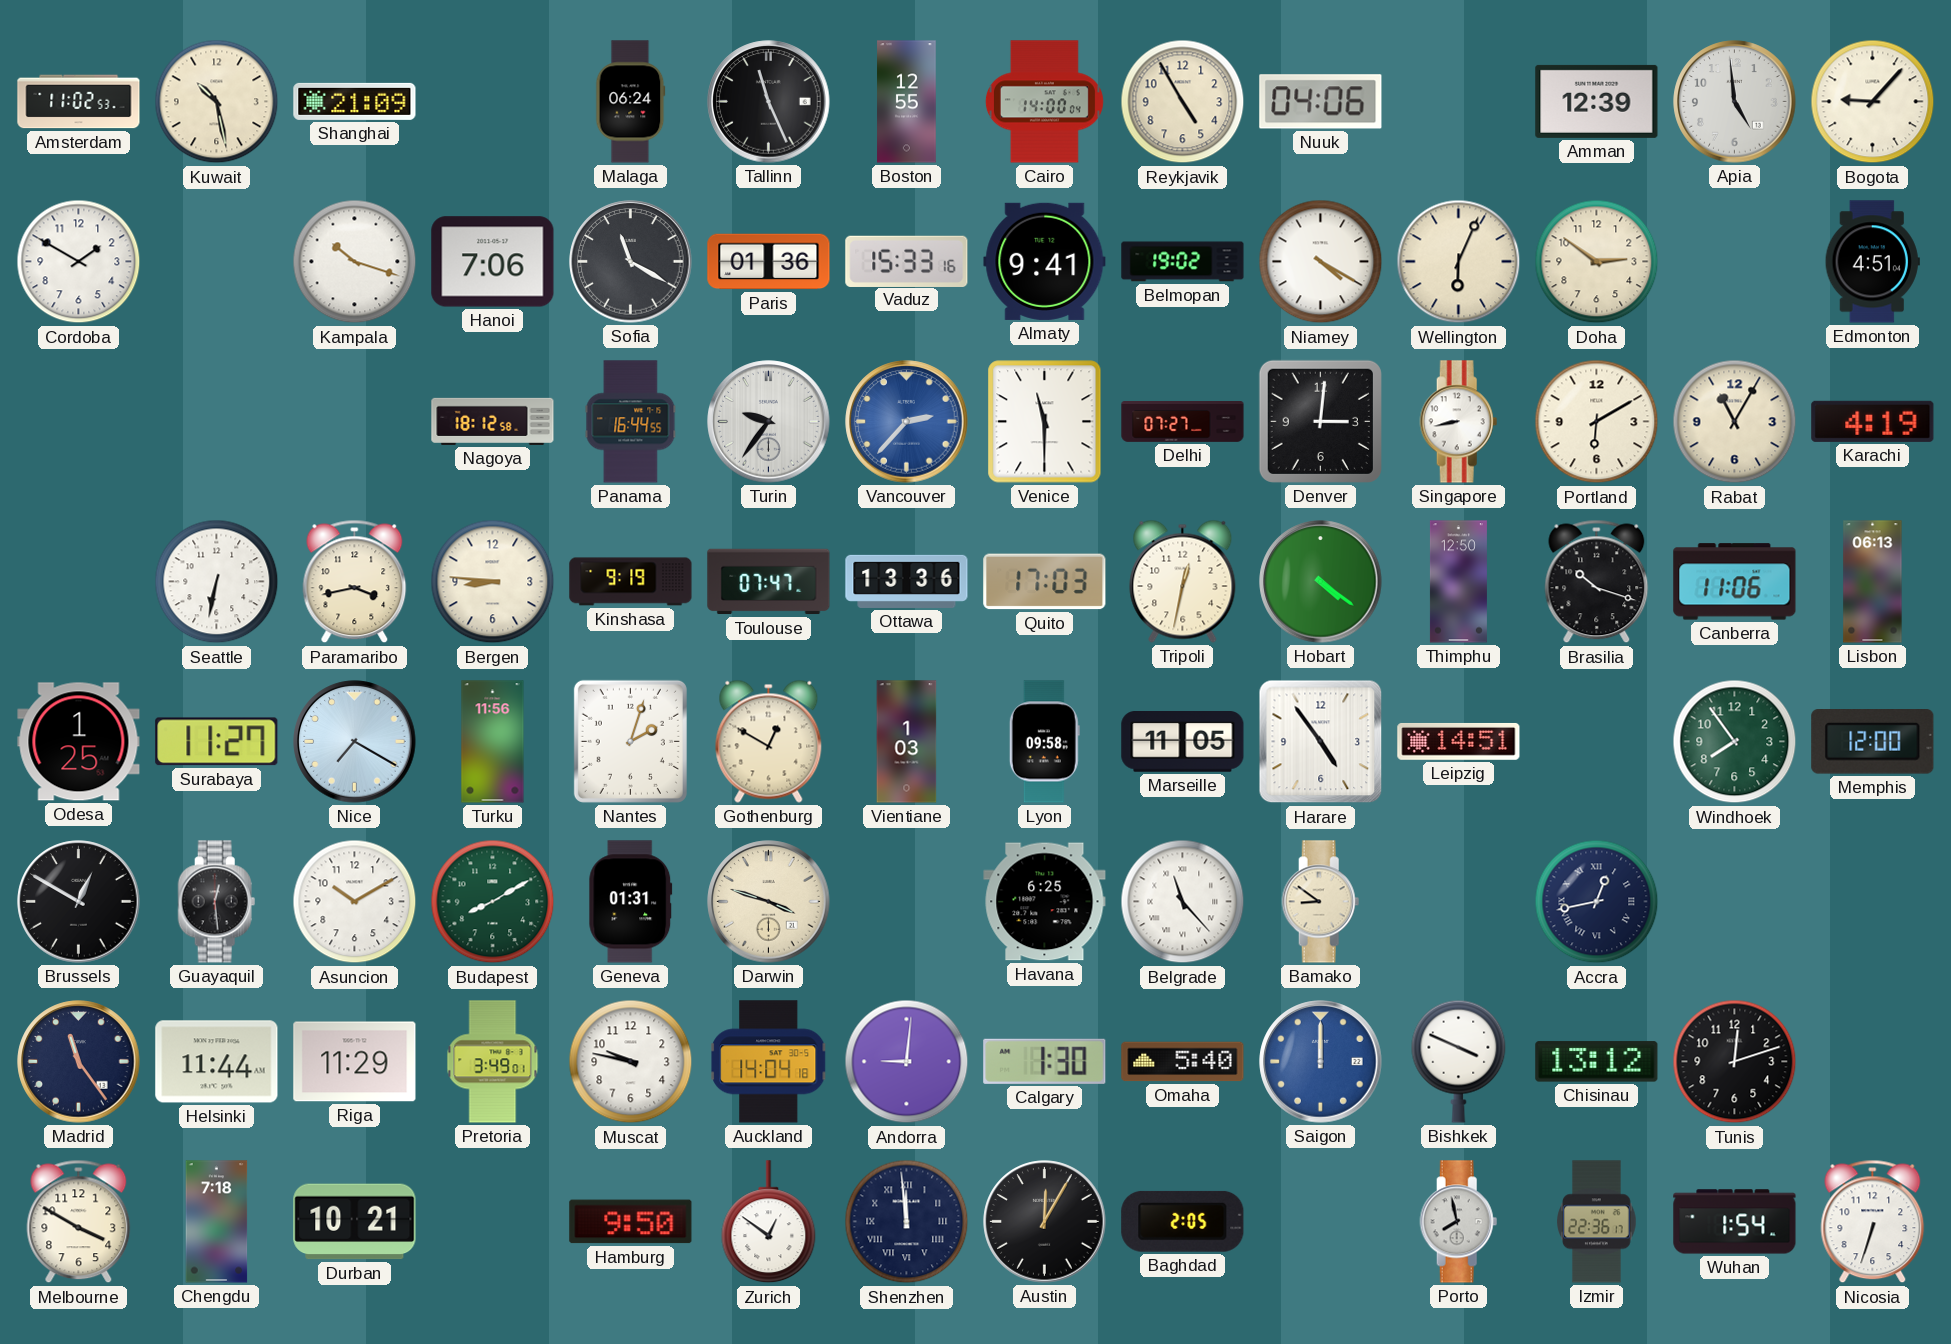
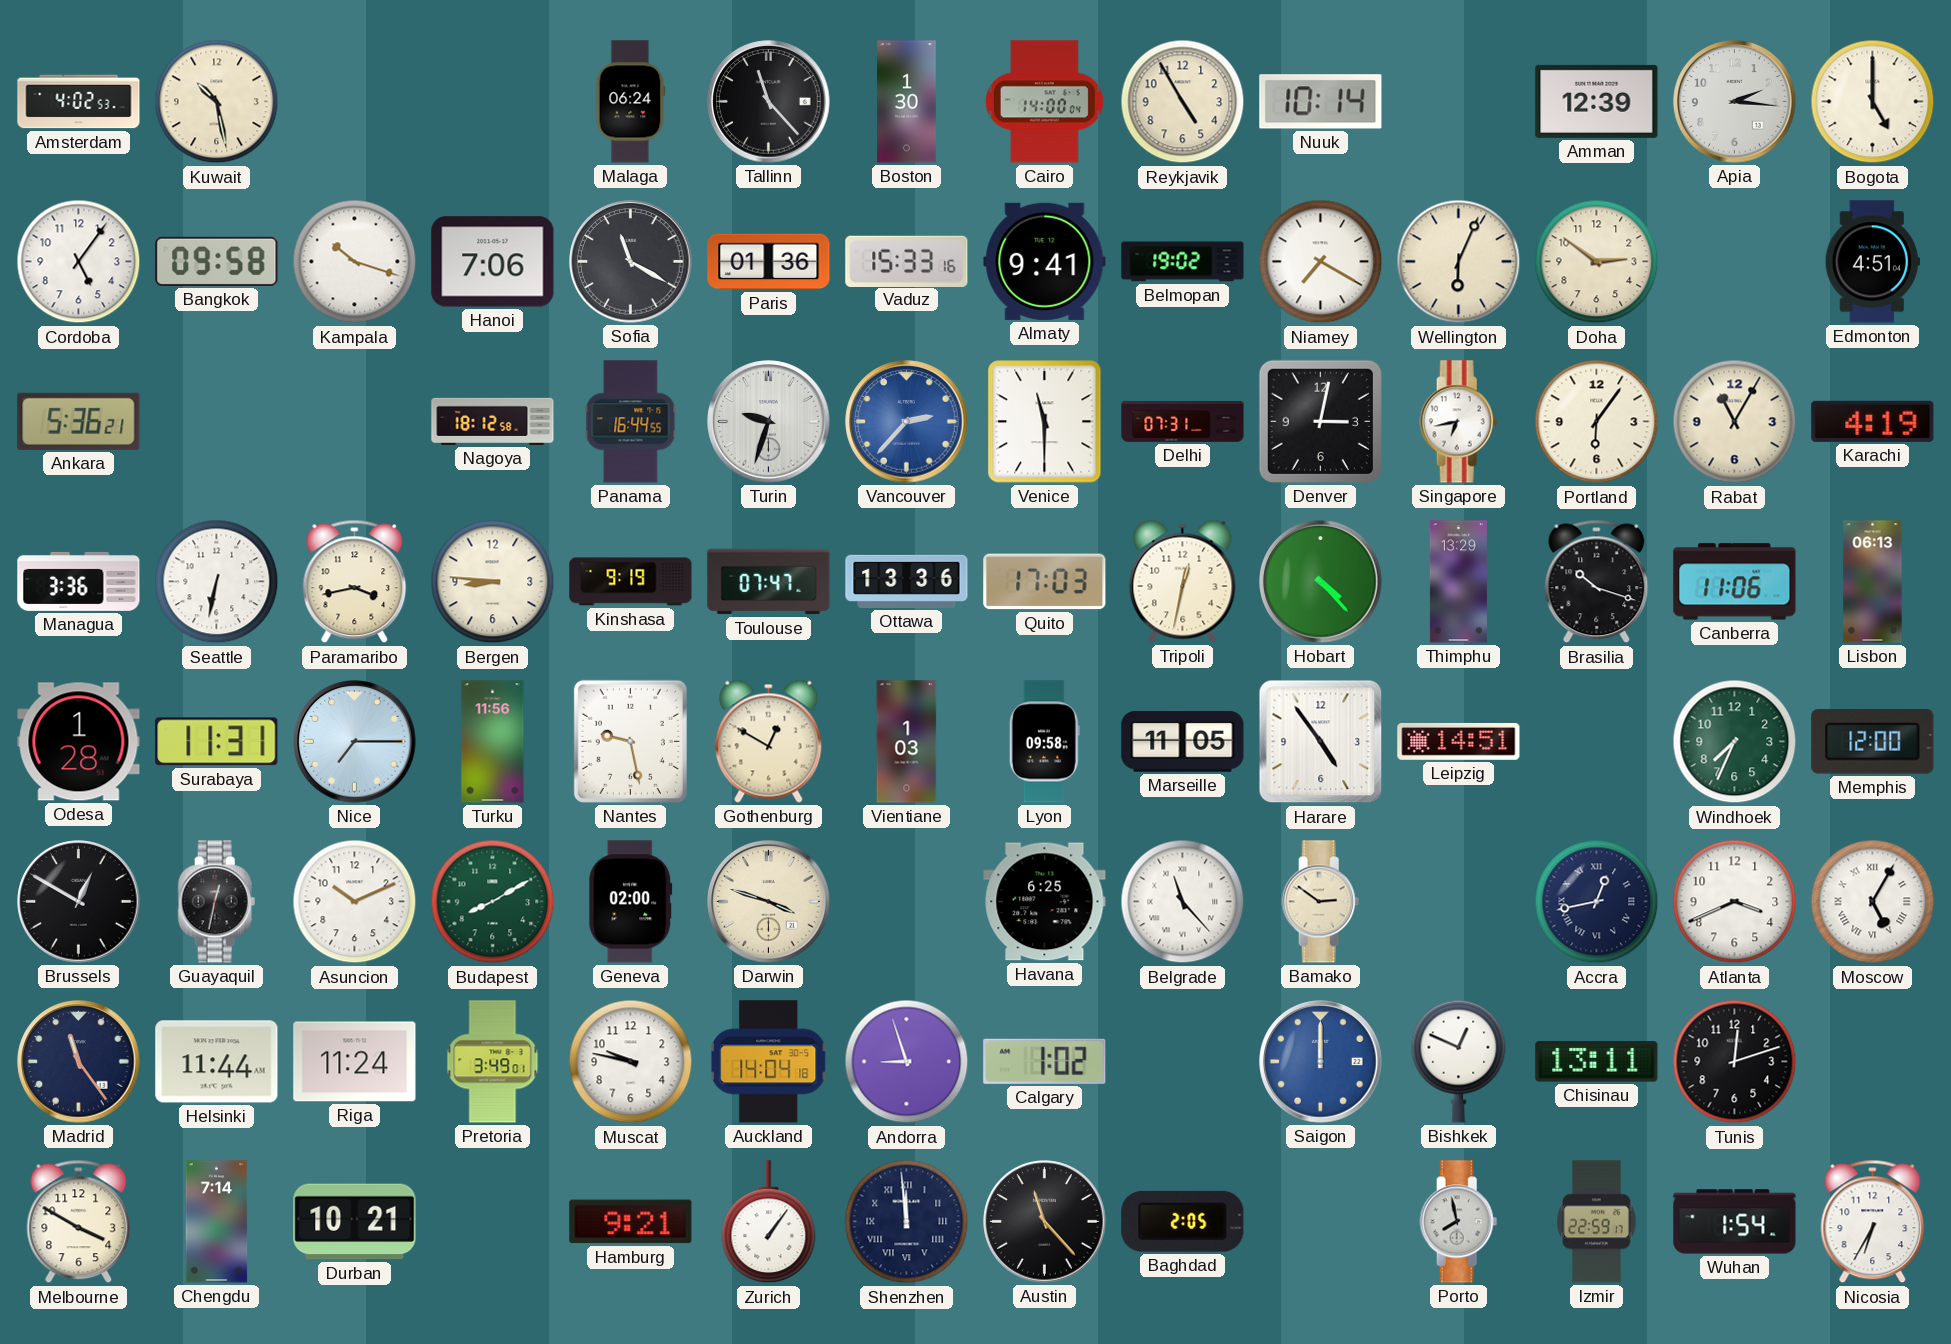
Amsterdam: 11:02 -> 4:02 (79, 102)
Shanghai: 21:09 -> none (355, 101)
Tallinn: 11:26 -> 11:23 (769, 102)
Boston: 12:55 -> 1:30 (907, 102)
Nuuk: 04:06 -> 10:14 (1321, 102)
Apia: 4:59 -> 2:16 (1735, 102)
Bogota: 9:07 -> 5:00 (1873, 102)
Cordoba: 1:50 -> 5:06 (79, 262)
Bangkok: none -> 09:58 (217, 261)
Niamey: 4:20 -> 7:20 (1321, 262)
Ankara: none -> 5:36 (79, 421)
Turin: 9:36 -> 9:33 (769, 422)
Delhi: 07:27 -> 07:31 (1183, 422)
Denver: 3:01 -> 3:02 (1320, 421)
Singapore: 8:43 -> 6:43 (1459, 422)
Portland: 6:10 -> 6:06 (1597, 422)
Managua: none -> 3:36 (79, 581)
Hobart: 4:21 -> 4:23 (1321, 582)
Thimphu: 12:50 -> 13:29 (1458, 582)
Odesa: 1:25 -> 1:28 (79, 742)
Surabaya: 11:27 -> 11:31 (217, 742)
Nice: 7:20 -> 7:15 (355, 742)
Nantes: 2:03 -> 9:28 (630, 741)
Windhoek: 7:54 -> 7:34 (1735, 742)
Guayaquil: 12:29 -> 12:32 (217, 902)
Asuncion: 10:10 -> 10:11 (355, 902)
Geneva: 01:31 -> 02:00 (631, 902)
Bamako: 8:51 -> 2:51 (1321, 902)
Atlanta: none -> 3:41 (1735, 902)
Moscow: none -> 5:05 (1873, 902)
Riga: 11:29 -> 11:24 (355, 1062)
Andorra: 9:01 -> 8:57 (907, 1062)
Calgary: 1:30 -> 1:02 (1045, 1061)
Omaha: 5:40 -> none (1183, 1062)
Bishkek: 3:49 -> 12:49 (1459, 1061)
Chisinau: 13:12 -> 13:11 (1597, 1062)
Chengdu: 7:18 -> 7:14 (217, 1222)
Hamburg: 9:50 -> 9:21 (631, 1222)
Zurich: 12:51 -> 1:06 (769, 1222)
Austin: 12:05 -> 11:23 (1045, 1222)
Izmir: 22:36 -> 22:59 (1597, 1222)
Nicosia: 6:33 -> 6:35 (1873, 1222)
